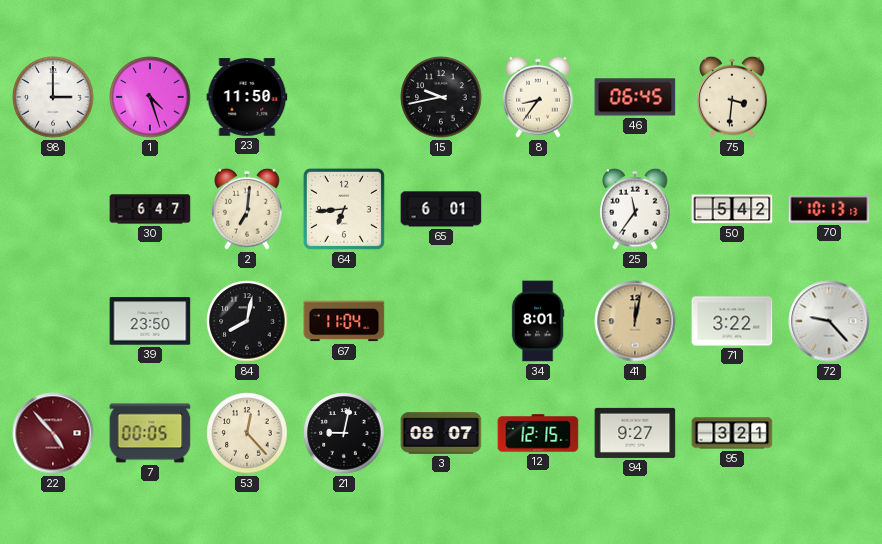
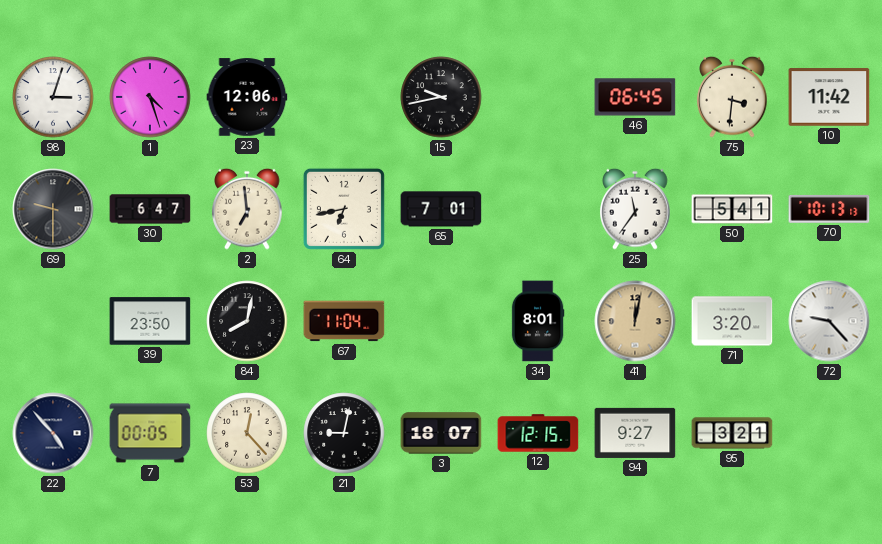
98: 3:00 -> 3:03 (53, 97)
23: 11:50 -> 12:06 (247, 97)
8: 8:36 -> none (538, 97)
10: none -> 11:42 (829, 97)
69: none -> 9:30 (53, 209)
2: 7:01 -> 6:59 (247, 209)
64: 6:44 -> 6:43 (344, 209)
65: 6:01 -> 7:01 (441, 209)
50: 5:42 -> 5:41 (732, 209)
71: 3:22 -> 3:20 (732, 321)
22 dial: burgundy -> navy (53, 433)
3: 08:07 -> 18:07 (441, 433)
